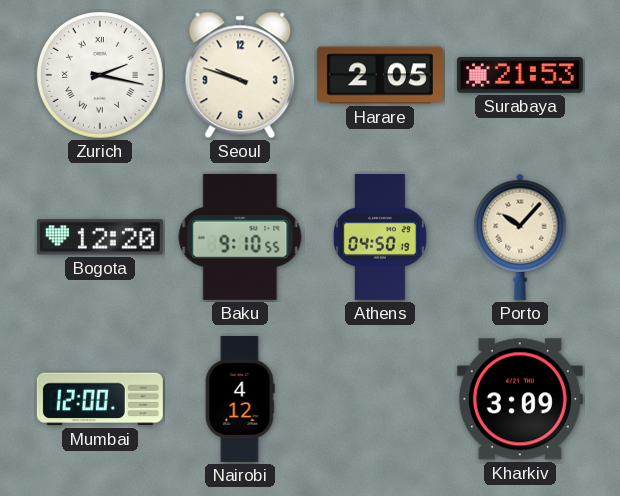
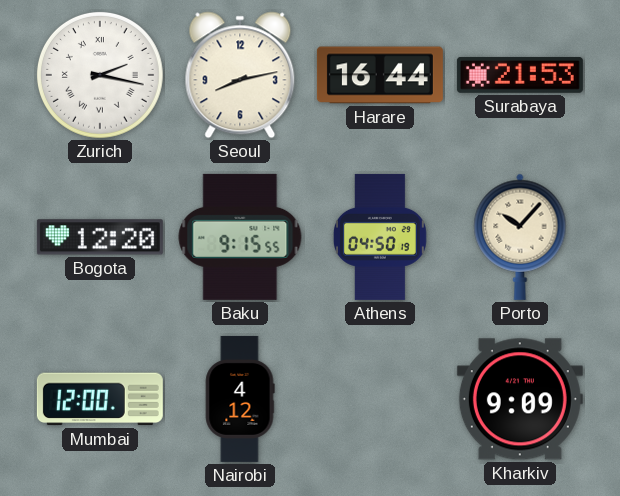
Seoul: 9:48 -> 8:13 (240, 75)
Harare: 2:05 -> 16:44 (380, 75)
Baku: 9:10 -> 9:15 (240, 237)
Kharkiv: 3:09 -> 9:09 (520, 399)
